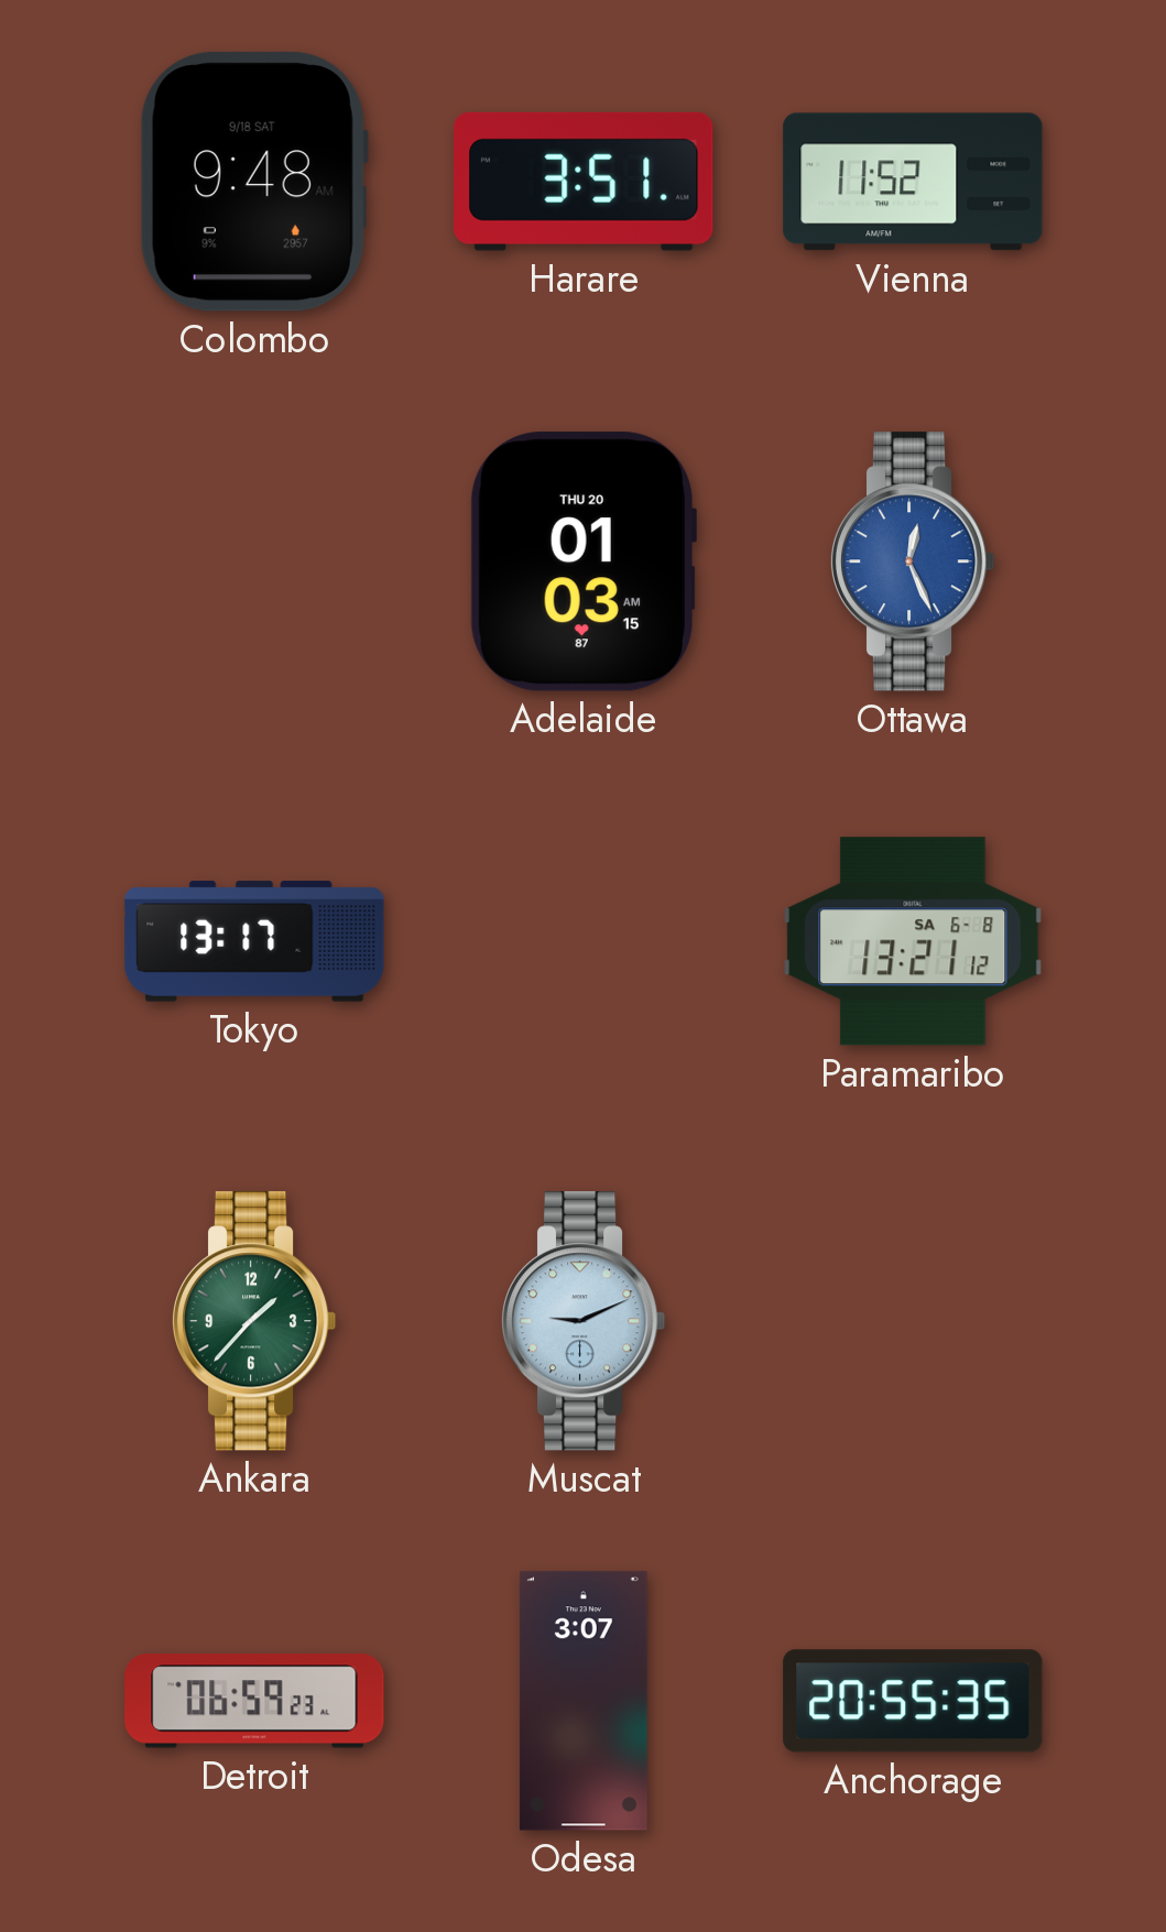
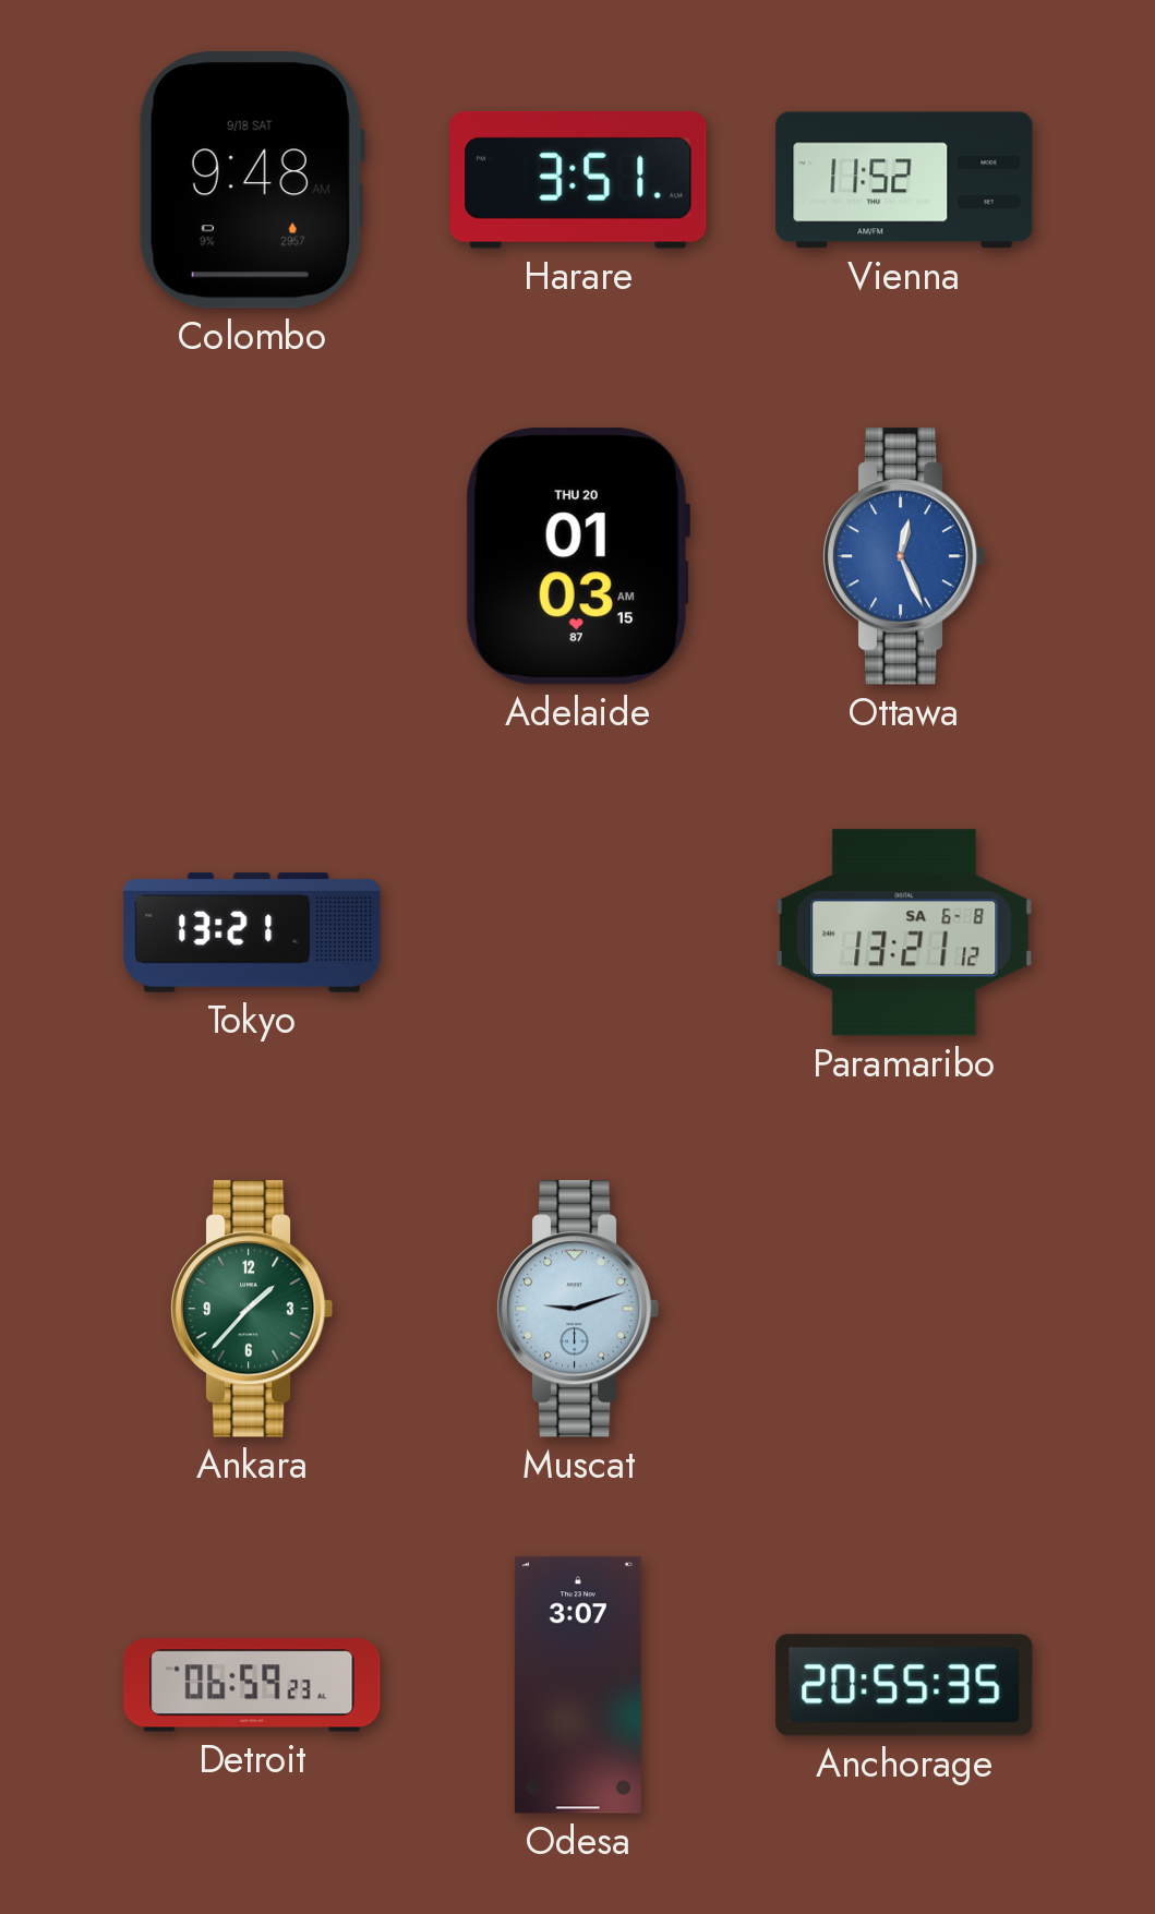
Tokyo: 13:17 -> 13:21 (252, 932)
Muscat: 9:11 -> 9:12 (578, 1309)
